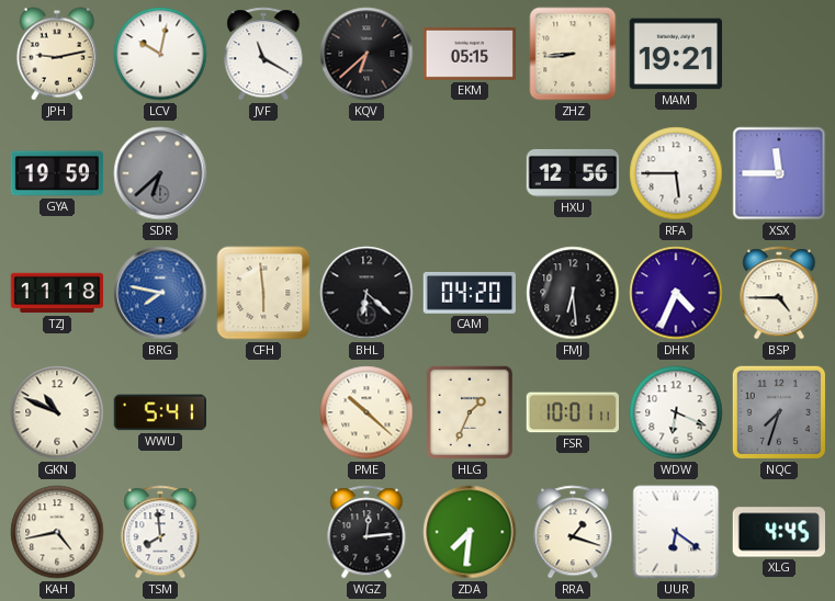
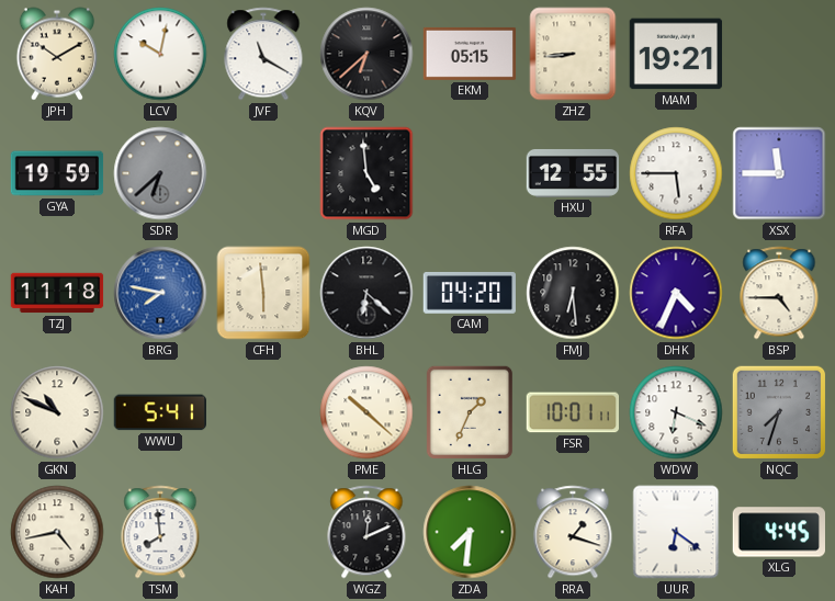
JPH: 9:13 -> 10:10 (56, 54)
MGD: none -> 4:59 (366, 173)
HXU: 12:56 -> 12:55 (573, 173)
WGZ: 12:14 -> 12:11 (366, 532)
